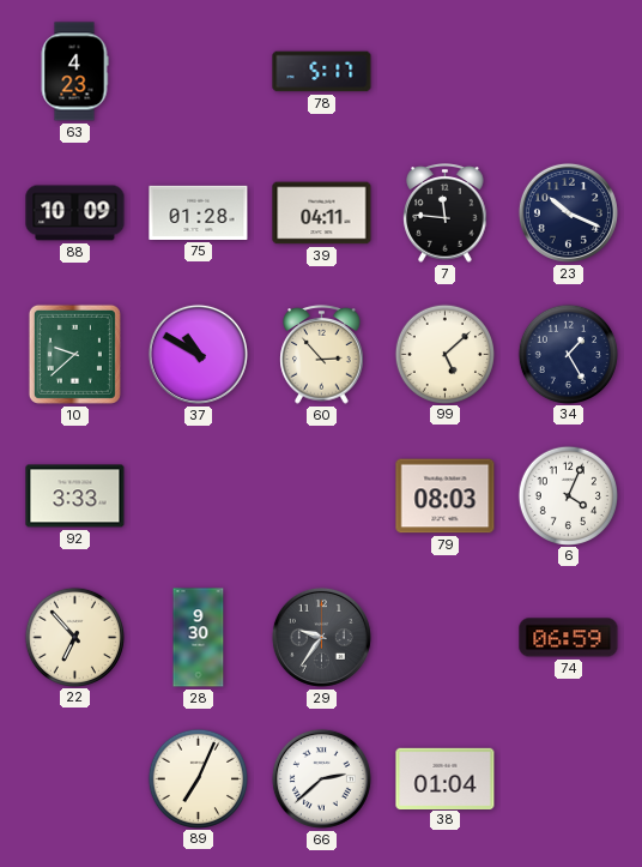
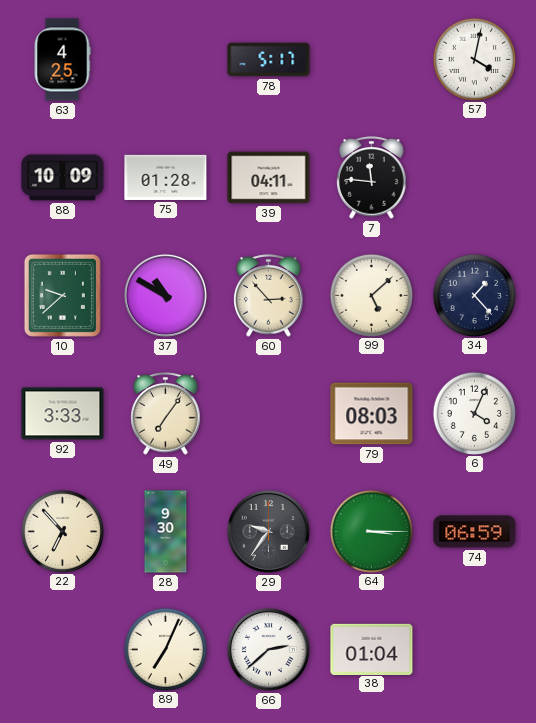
63: 4:23 -> 4:25 (62, 60)
57: none -> 4:02 (474, 59)
23: 10:19 -> none (568, 212)
34: 1:25 -> 1:23 (474, 295)
49: none -> 7:06 (166, 414)
64: none -> 3:15 (371, 531)
